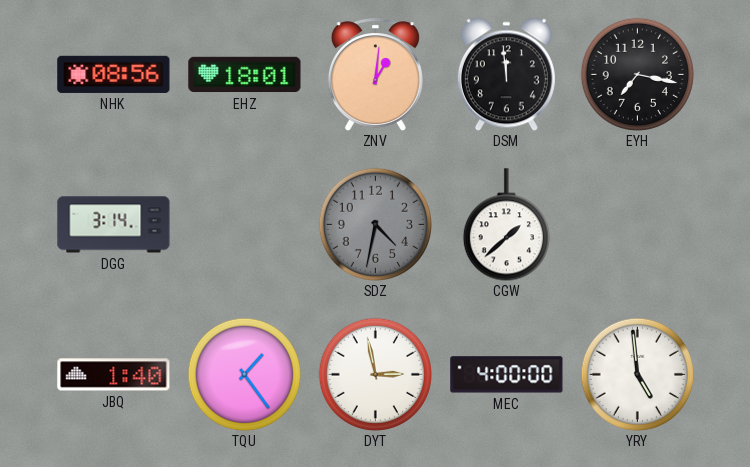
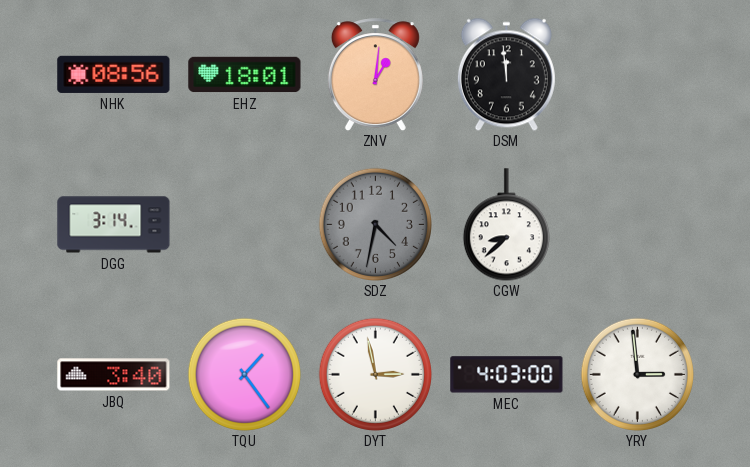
EYH: 7:17 -> none (637, 74)
CGW: 1:38 -> 8:38 (506, 225)
JBQ: 1:40 -> 3:40 (114, 375)
MEC: 4:00 -> 4:03 (507, 375)
YRY: 4:59 -> 2:59 (637, 374)
